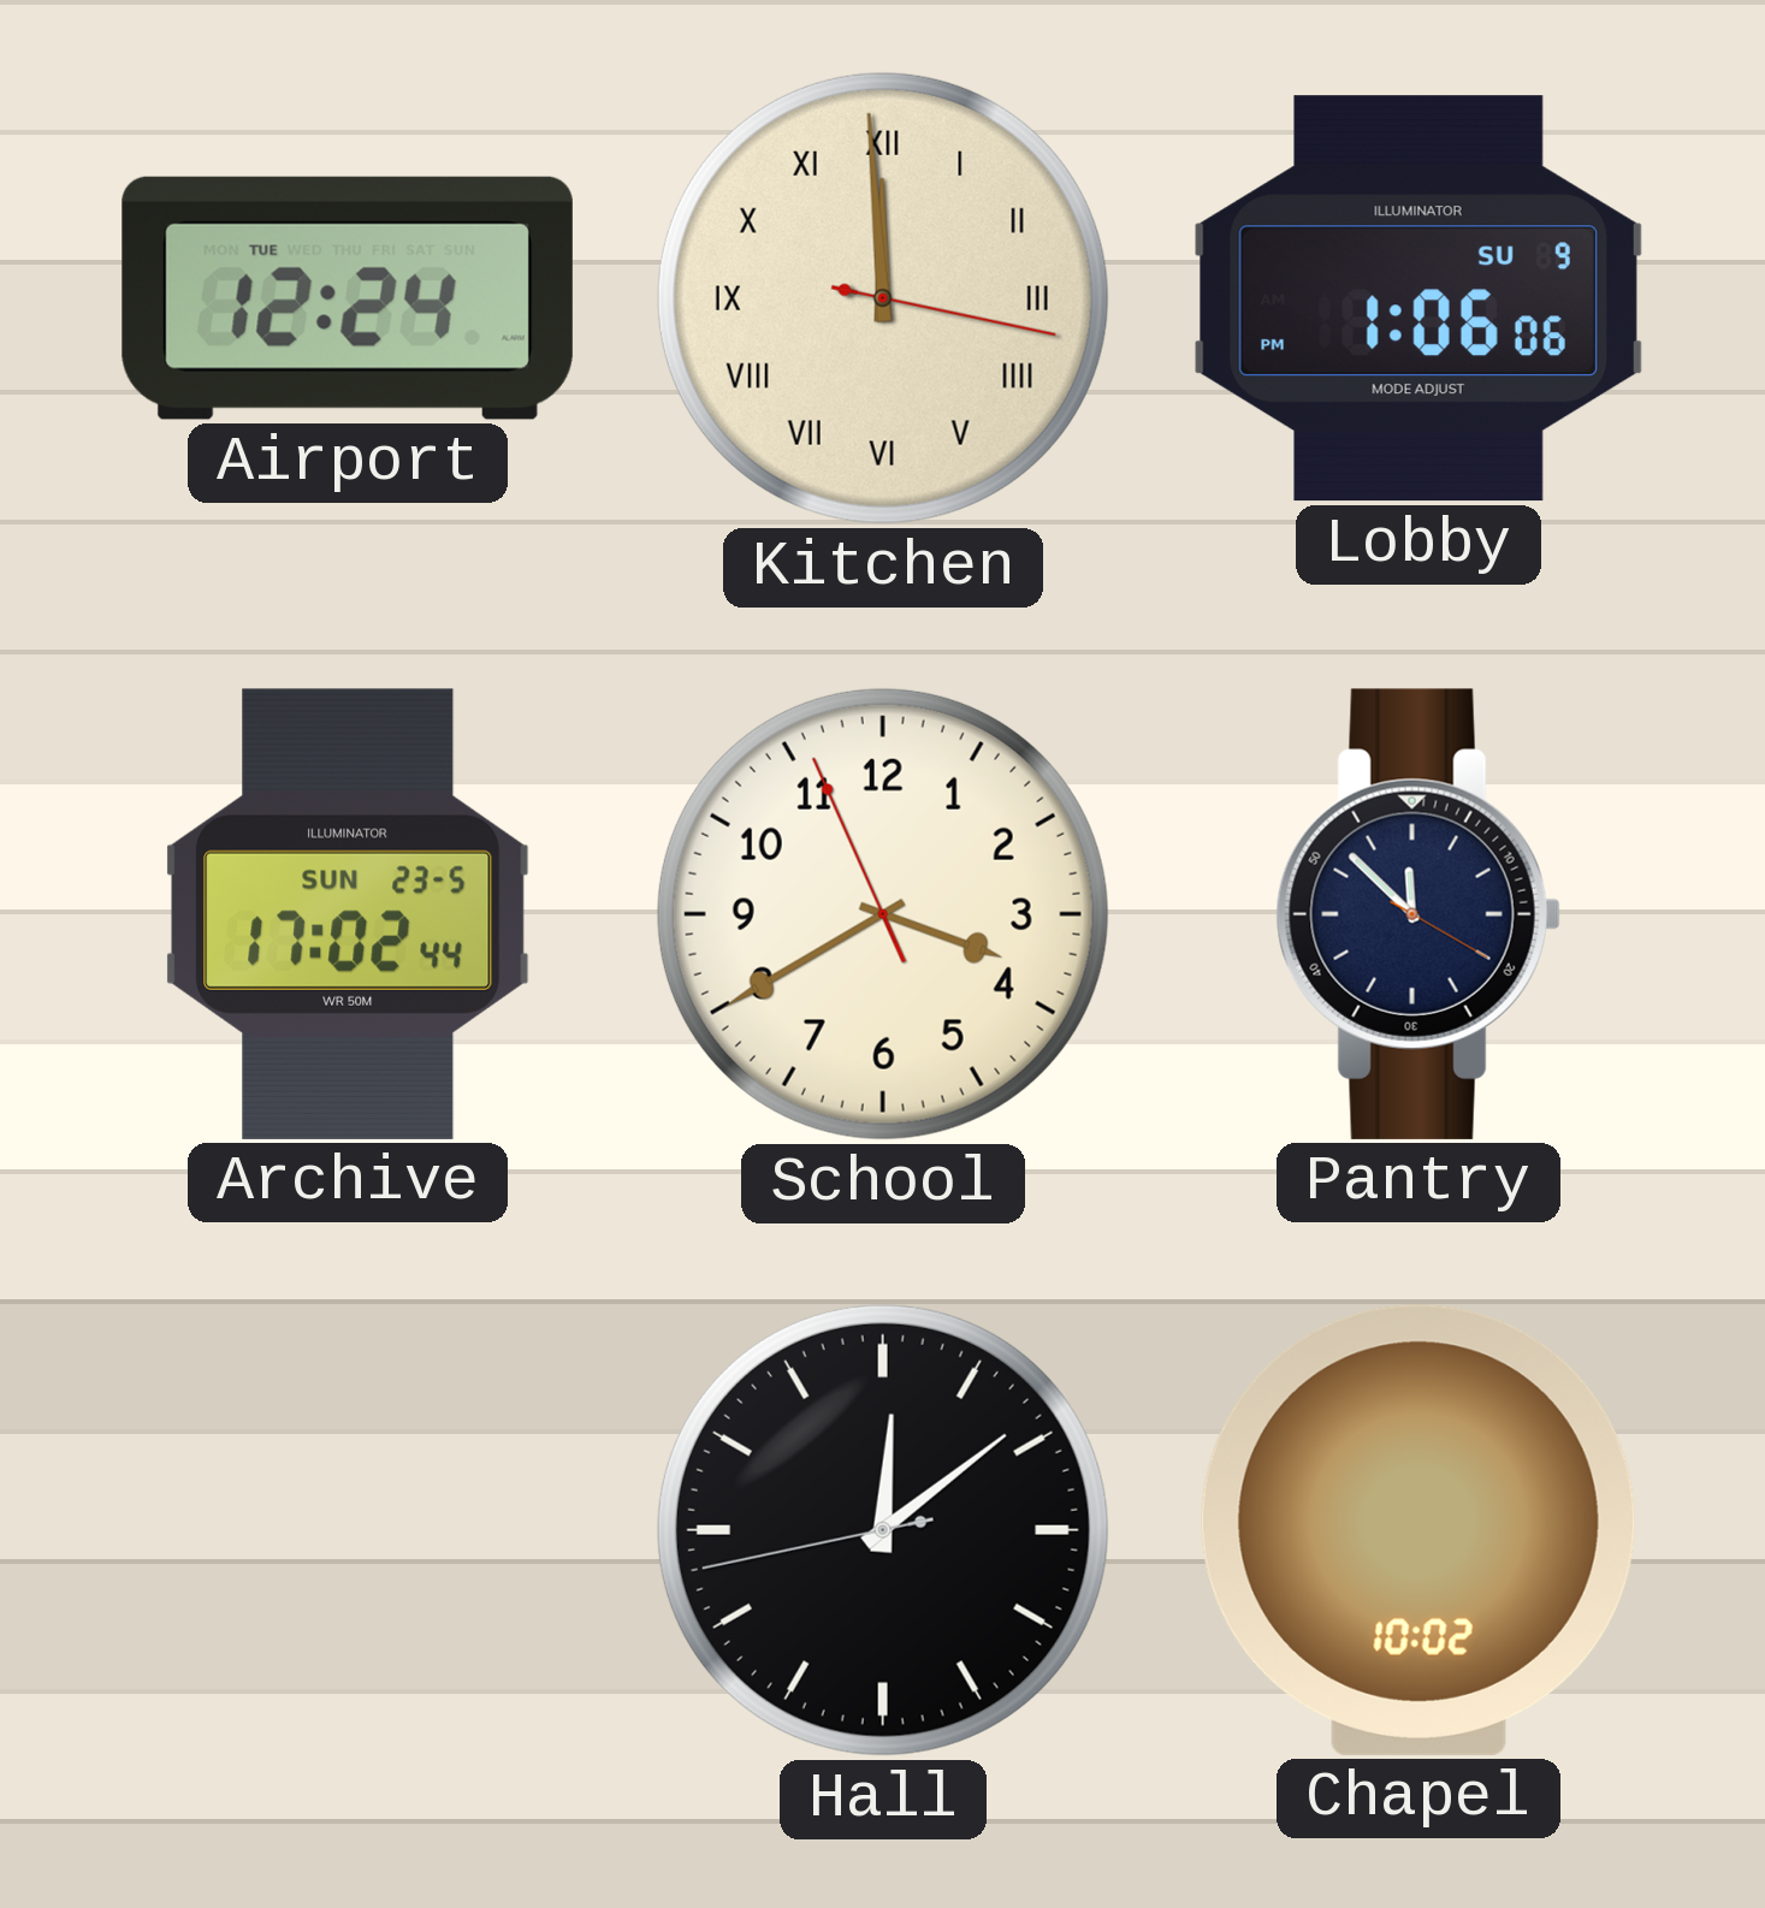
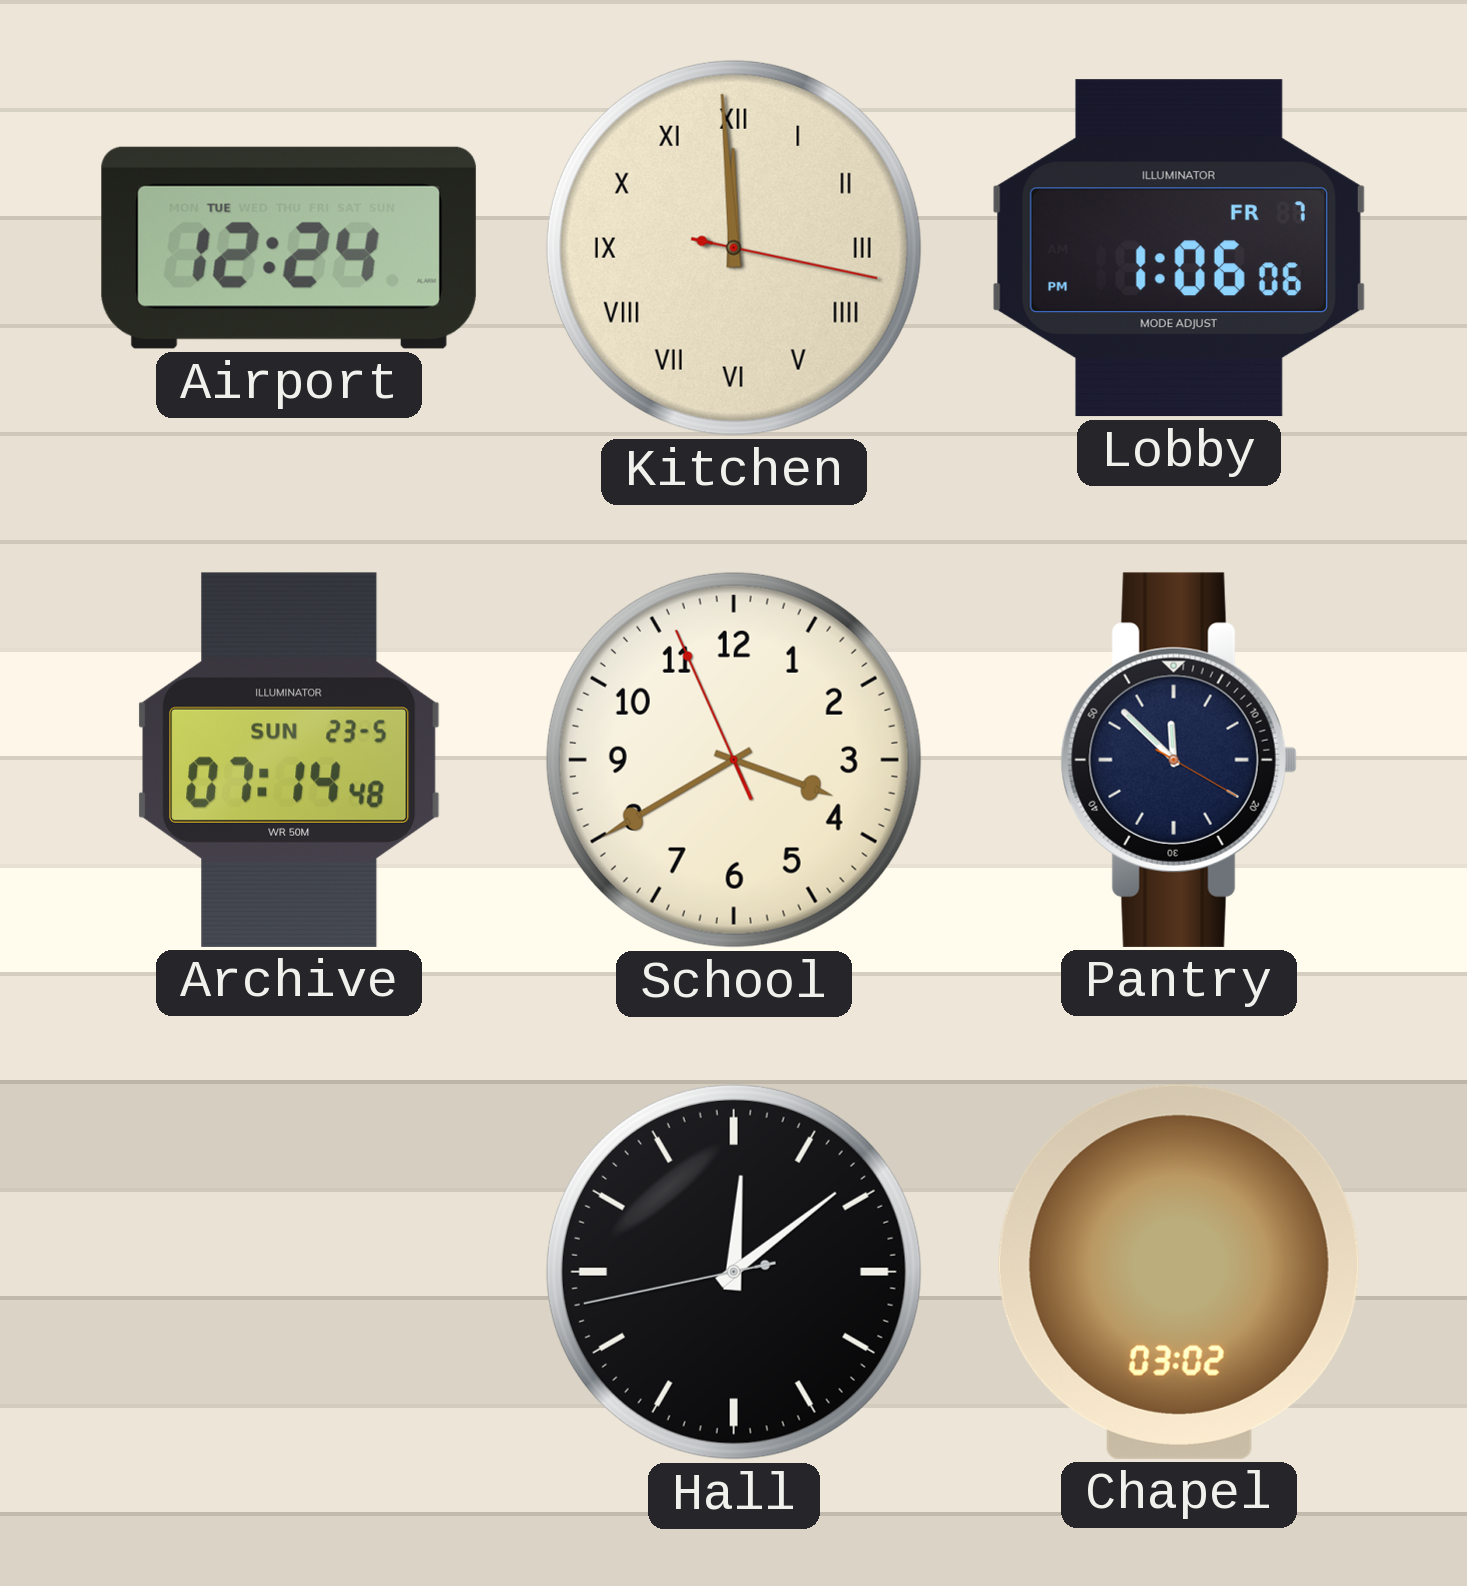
Lobby date: SU 9 -> FR 7 (1179, 248)
Archive: 17:02 -> 07:14 (290, 760)
Chapel: 10:02 -> 03:02 (1179, 1272)
